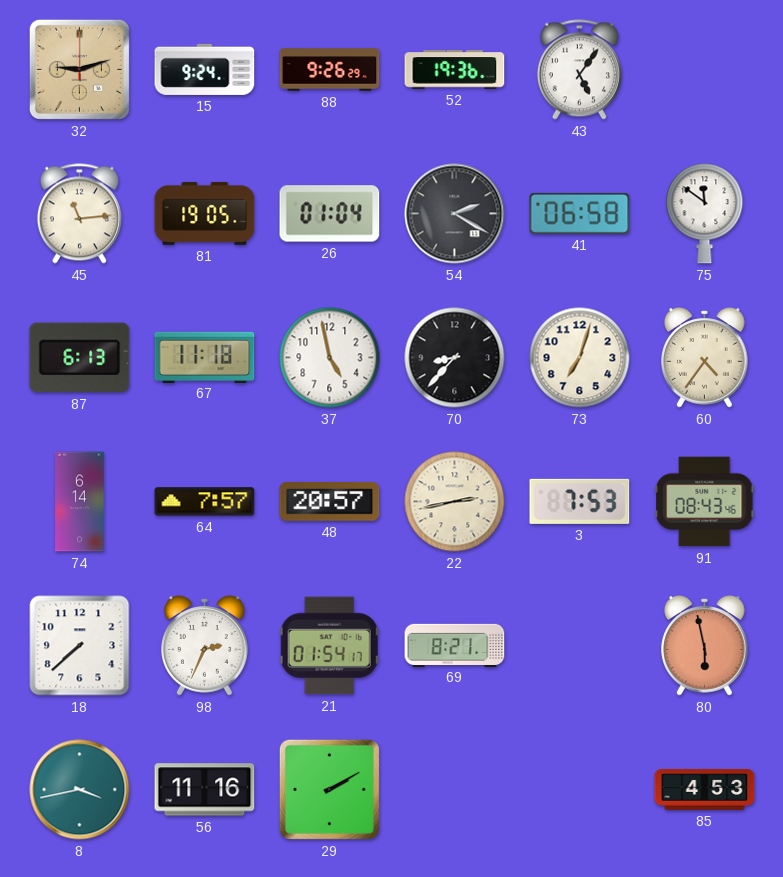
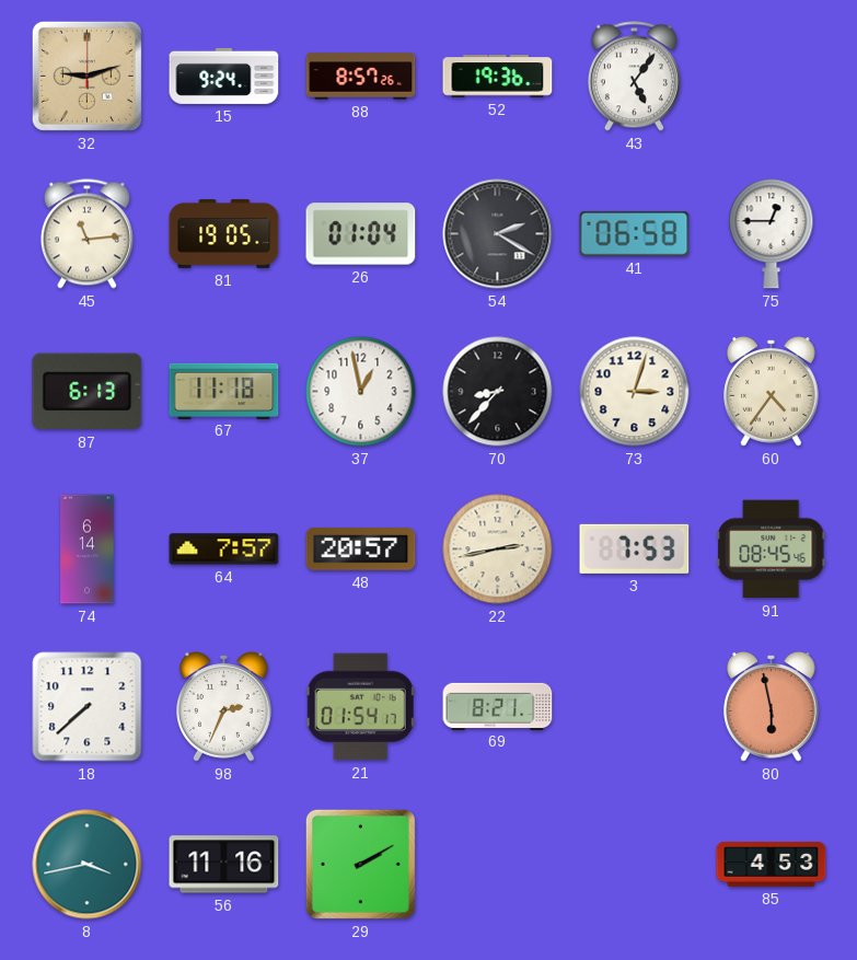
88: 9:26 -> 8:57 (361, 77)
75: 11:51 -> 12:45 (772, 234)
37: 4:58 -> 12:58 (361, 392)
73: 7:03 -> 3:03 (635, 392)
91: 08:43 -> 08:45 (772, 550)
